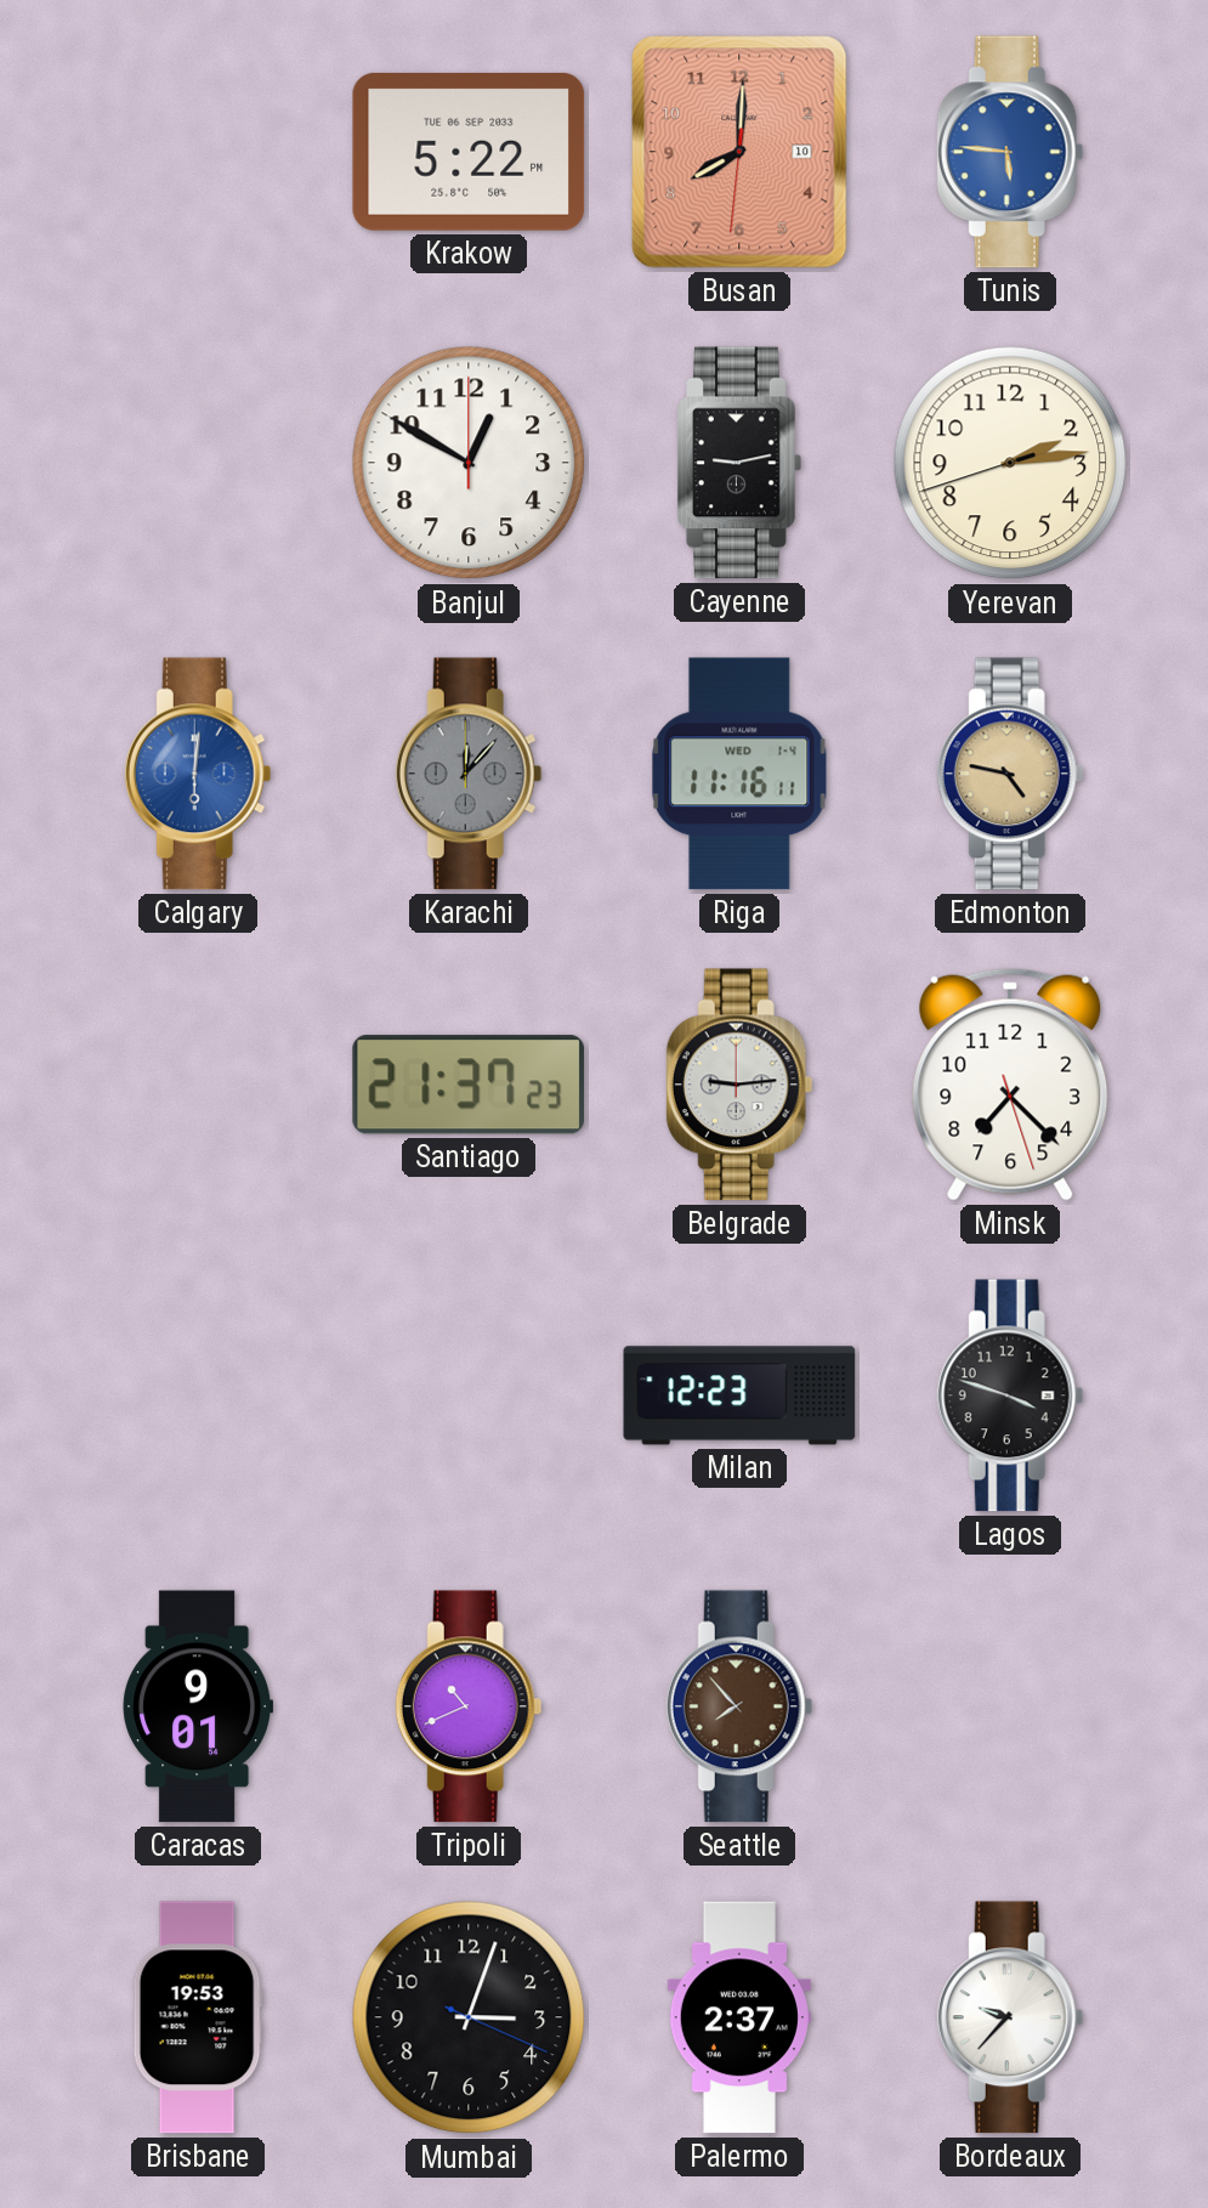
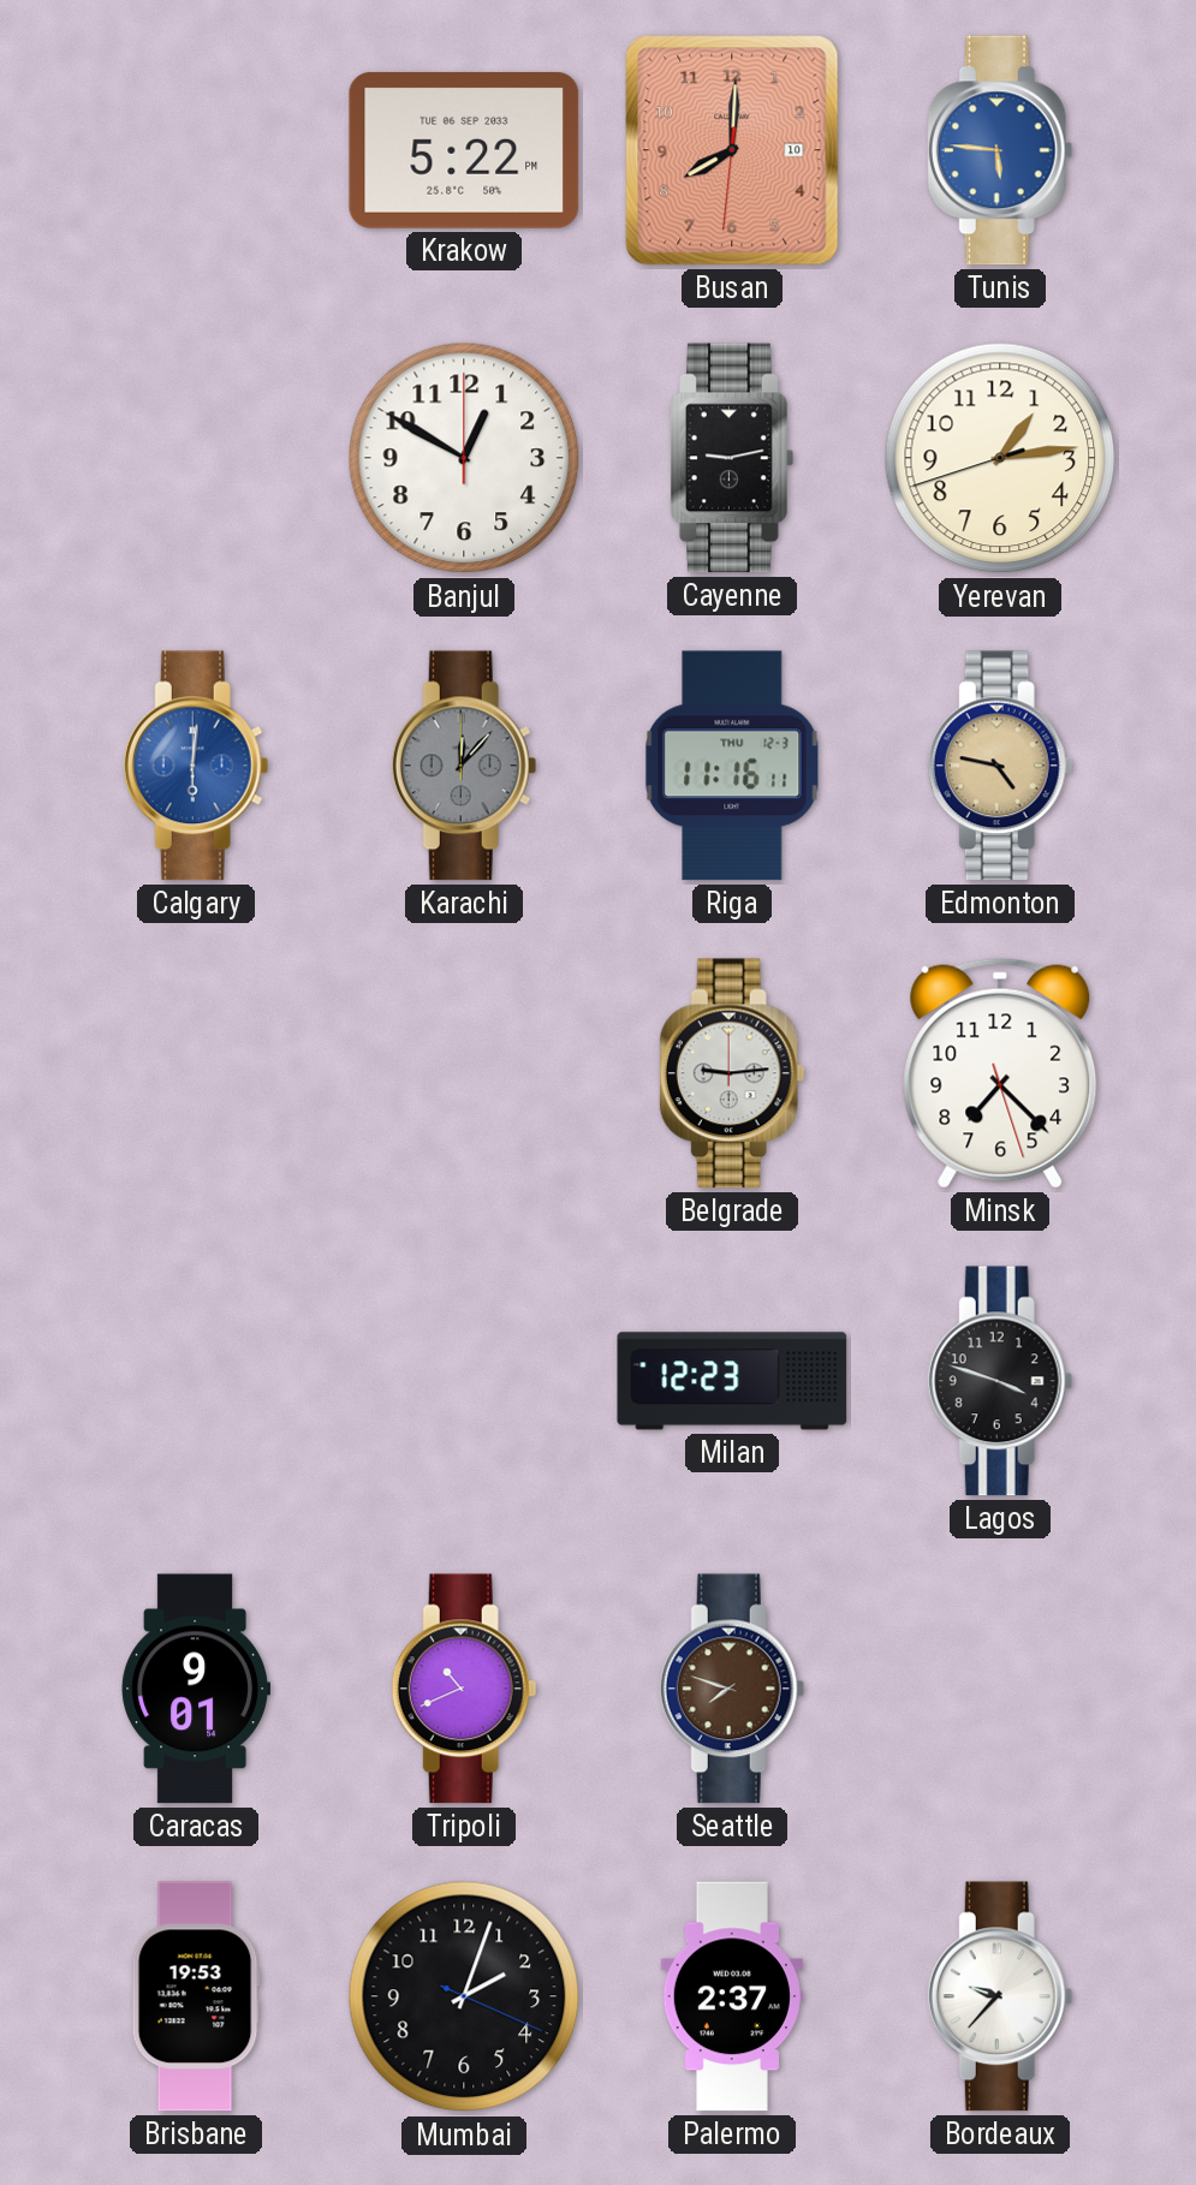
Yerevan: 2:13 -> 1:13 (1000, 458)
Riga date: WED 1-4 -> THU 12-3 (732, 766)
Santiago: 21:37 -> none (469, 1085)
Seattle: 7:53 -> 7:48 (732, 1689)
Mumbai: 3:03 -> 2:03 (464, 1996)
